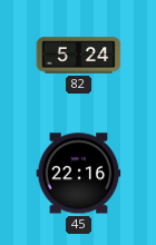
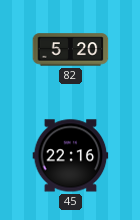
82: 5:24 -> 5:20 (71, 50)
